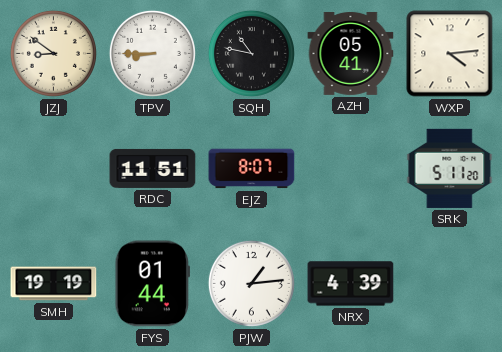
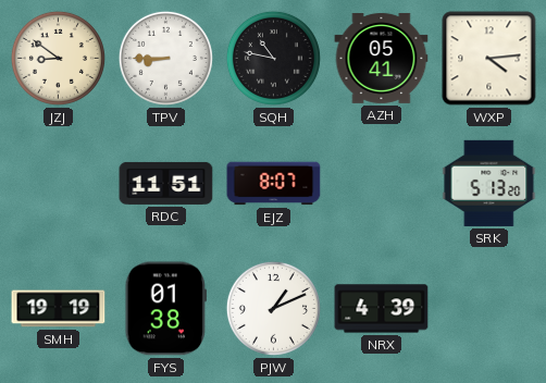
SRK: 5:11 -> 5:13 (489, 183)
FYS: 01:44 -> 01:38 (165, 309)
PJW: 1:14 -> 1:11 (273, 308)
